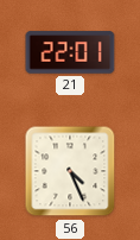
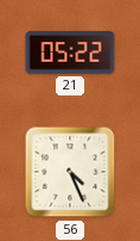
21: 22:01 -> 05:22 (70, 52)
